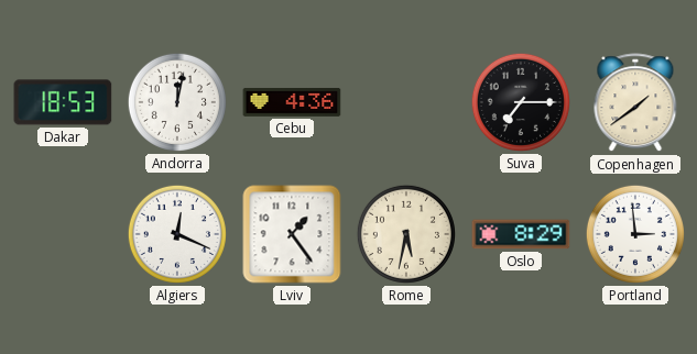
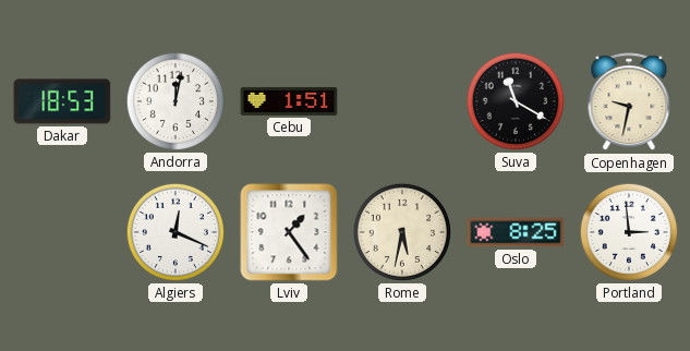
Cebu: 4:36 -> 1:51 (289, 101)
Suva: 7:15 -> 11:20 (516, 101)
Copenhagen: 1:39 -> 9:32 (629, 102)
Oslo: 8:29 -> 8:25 (516, 232)
